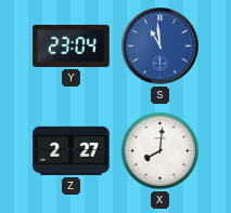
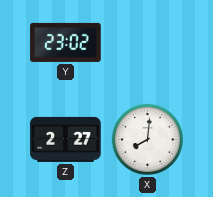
Y: 23:04 -> 23:02 (66, 42)
S: 10:59 -> none (161, 46)
